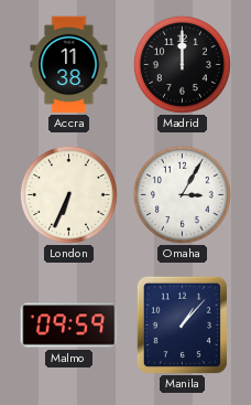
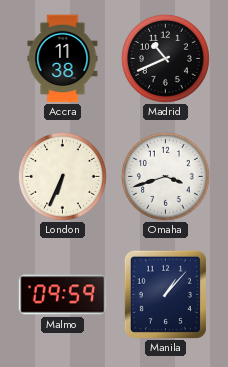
Madrid: 12:00 -> 10:41 (165, 58)
Omaha: 3:05 -> 3:42 (165, 176)
